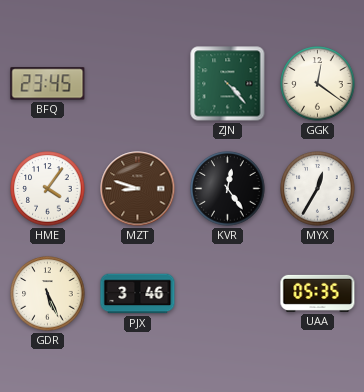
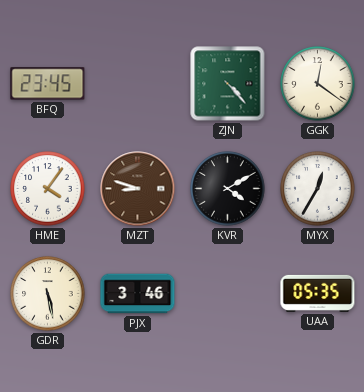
KVR: 12:24 -> 4:10 (228, 189)
GDR: 5:26 -> 5:28 (48, 294)
